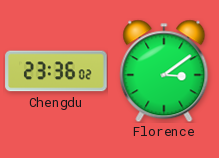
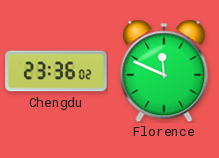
Florence: 3:09 -> 11:49 (164, 71)
